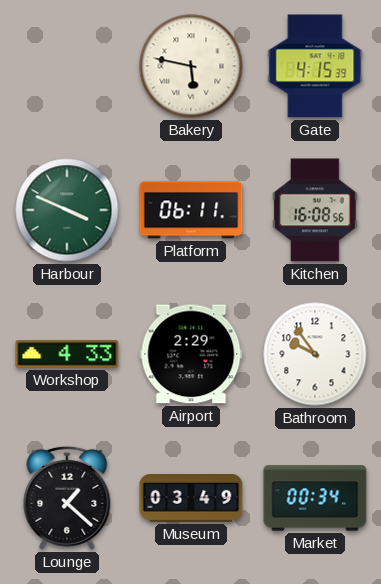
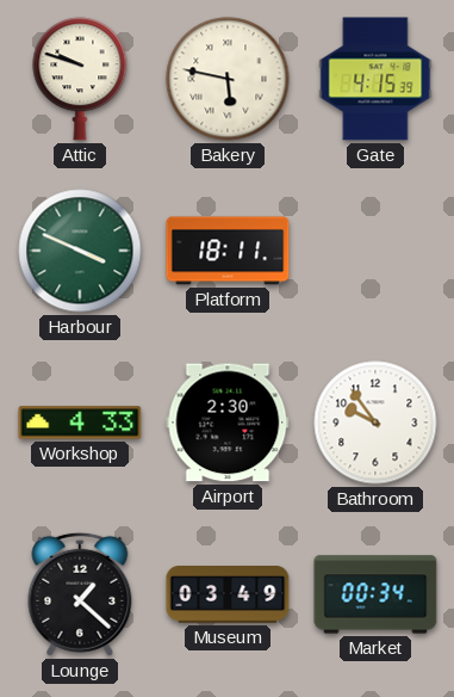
Attic: none -> 9:48 (80, 79)
Platform: 06:11 -> 18:11 (228, 251)
Kitchen: 16:08 -> none (315, 210)
Airport: 2:29 -> 2:30 (228, 422)
